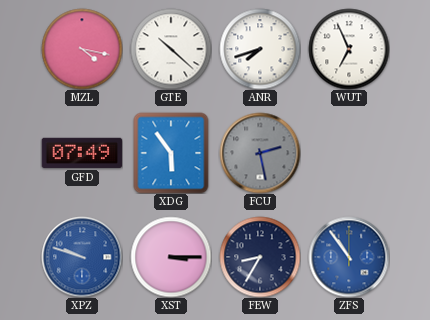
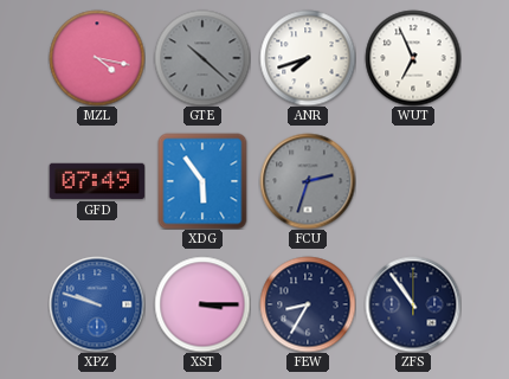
GTE dial: white -> grey (202, 58)
FCU: 2:28 -> 2:33 (308, 181)
ZFS dial: blue -> navy (413, 304)
